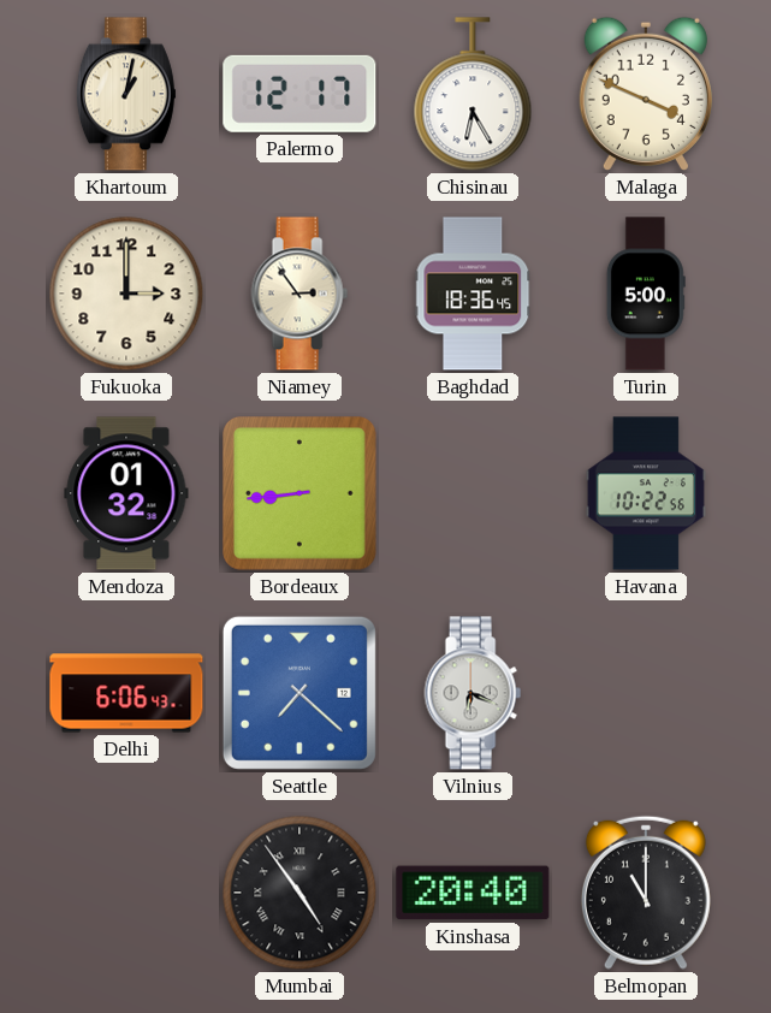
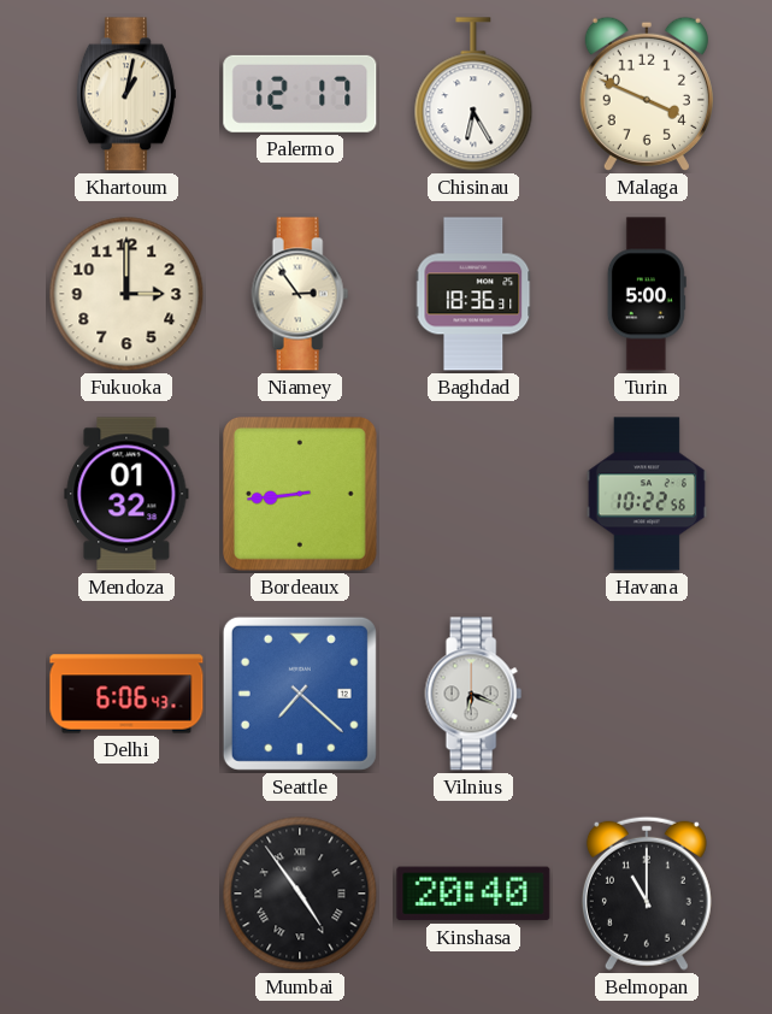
Baghdad: 18:36:45 -> 18:36:31 (473, 294)
